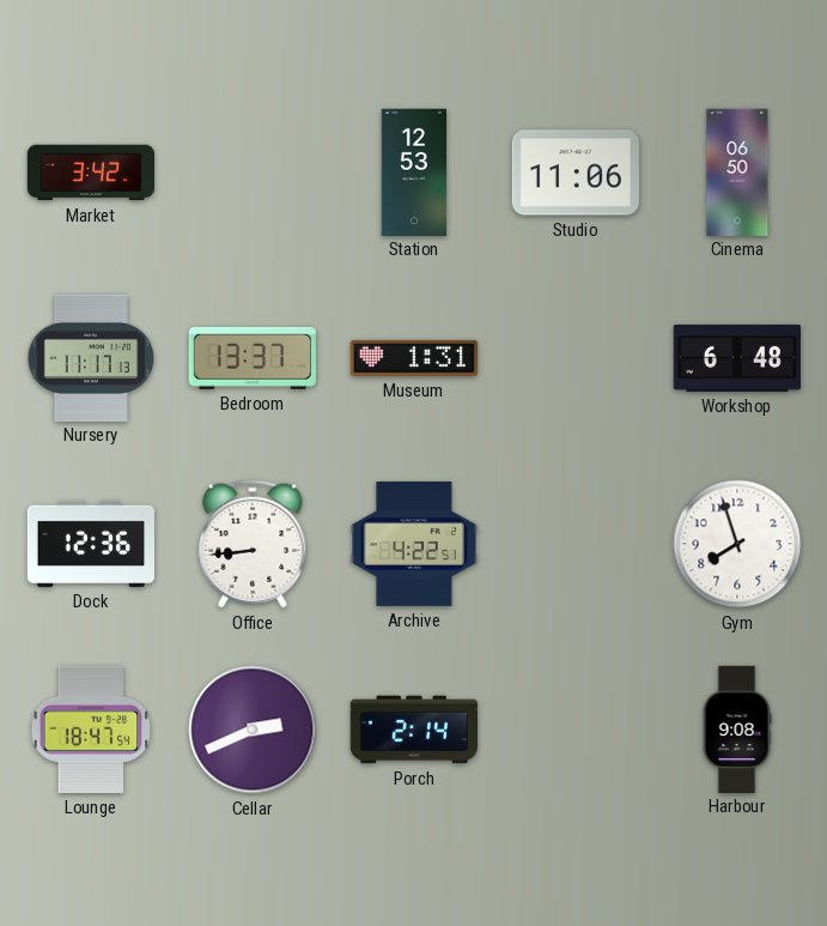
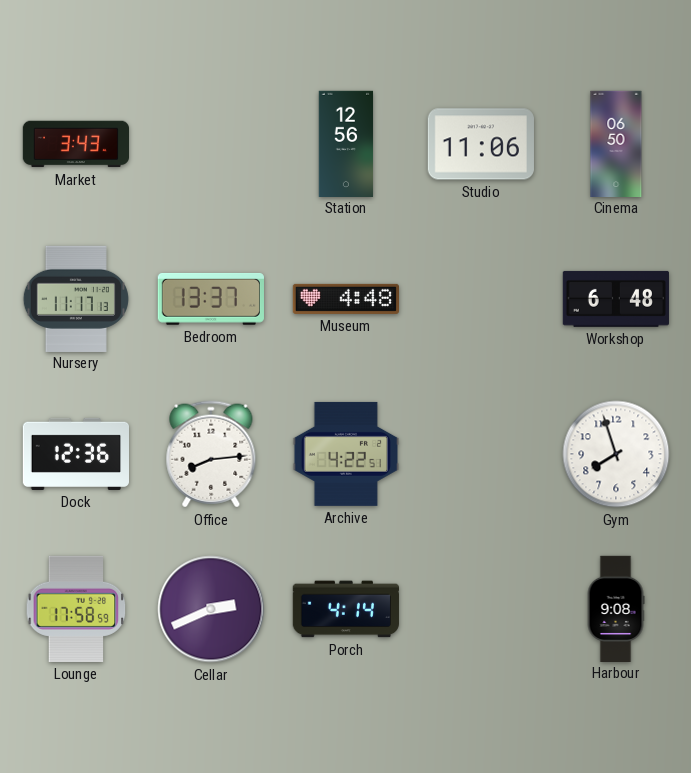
Market: 3:42 -> 3:43 (75, 144)
Station: 12:53 -> 12:56 (346, 143)
Museum: 1:31 -> 4:48 (345, 299)
Office: 8:44 -> 8:14 (211, 454)
Lounge: 18:47 -> 17:58 (76, 609)
Porch: 2:14 -> 4:14 (346, 609)
